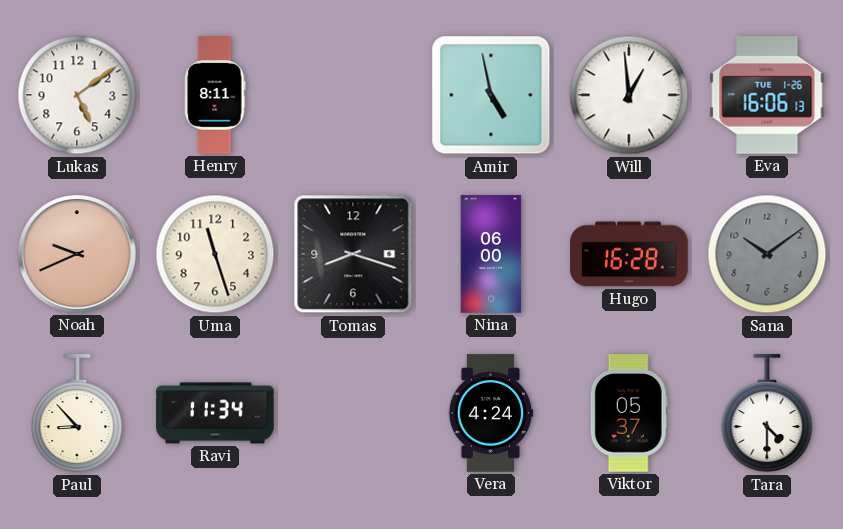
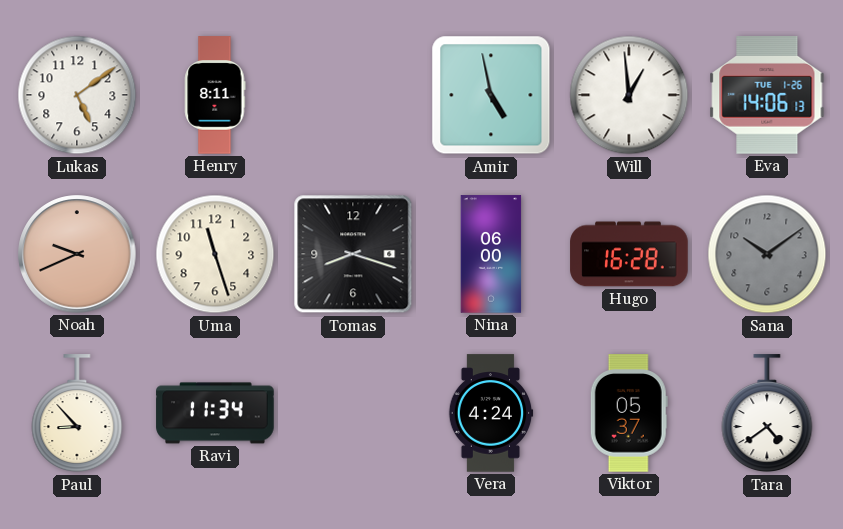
Eva: 16:06 -> 14:06 (767, 96)
Tara: 4:30 -> 4:39 (767, 414)
